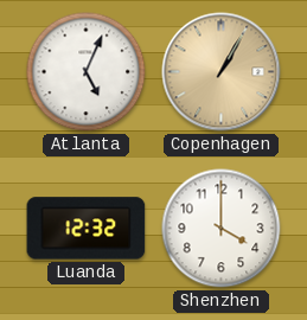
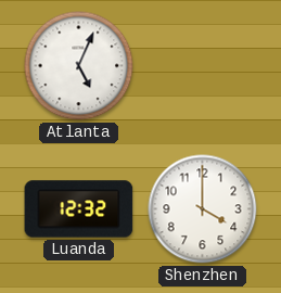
Copenhagen: 1:05 -> none (222, 72)
